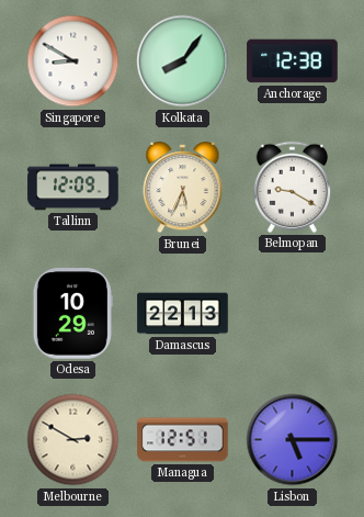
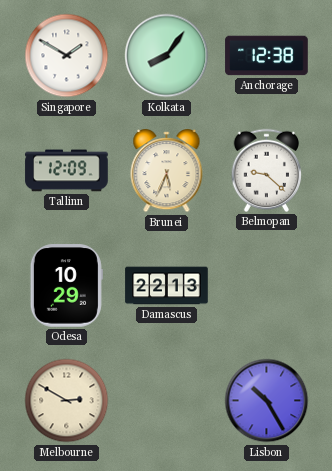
Singapore: 8:50 -> 1:50 (67, 56)
Belmopan: 9:20 -> 9:22 (266, 170)
Managua: 12:51 -> none (183, 440)
Lisbon: 5:15 -> 10:25 (267, 401)
